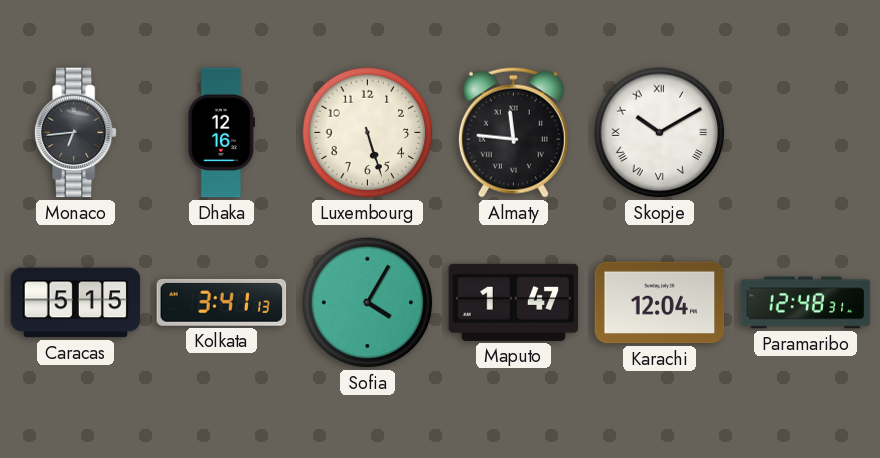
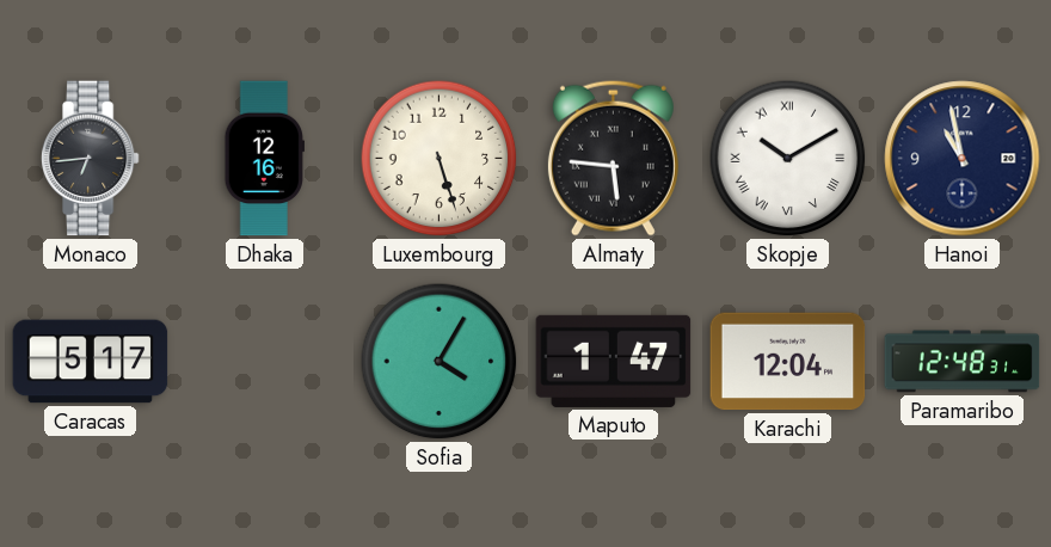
Almaty: 11:46 -> 5:46 (613, 158)
Hanoi: none -> 10:58 (963, 159)
Caracas: 5:15 -> 5:17 (91, 362)
Kolkata: 3:41 -> none (222, 302)
